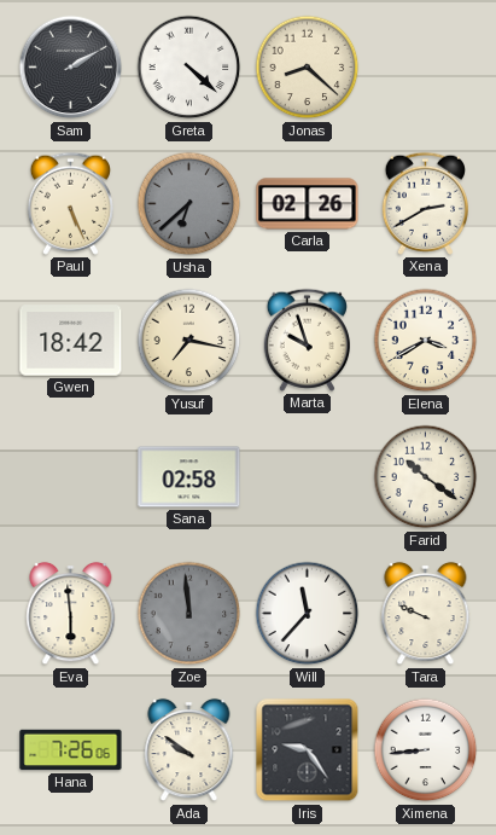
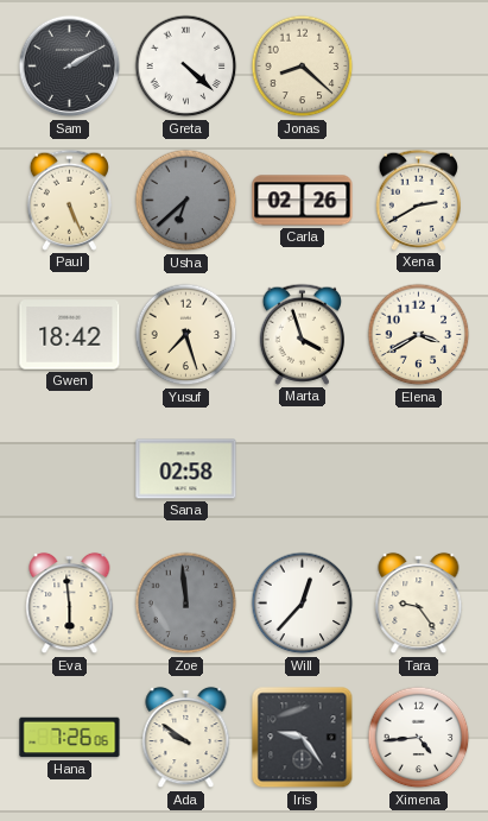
Yusuf: 7:17 -> 7:27 (186, 335)
Marta: 9:57 -> 3:57 (302, 334)
Farid: 10:21 -> none (426, 477)
Will: 11:37 -> 12:37 (303, 604)
Tara: 9:49 -> 9:24 (419, 604)
Ximena: 8:44 -> 4:44 (419, 738)
